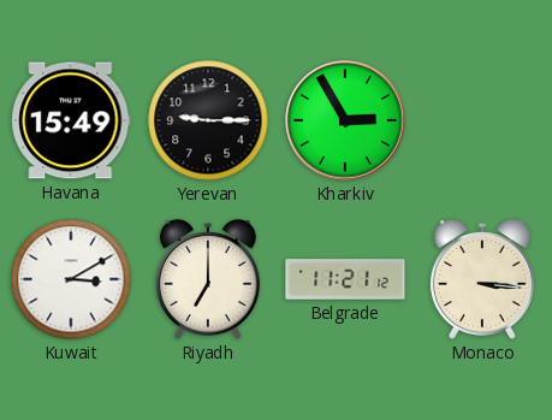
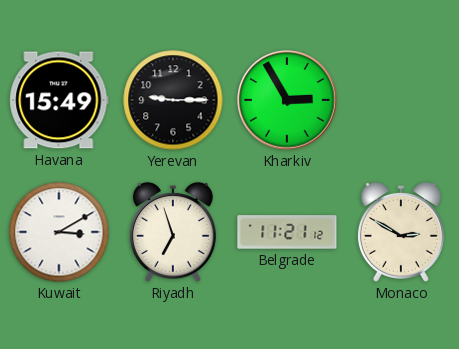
Riyadh: 7:00 -> 6:57 (173, 232)
Monaco: 3:16 -> 2:50 (401, 232)
